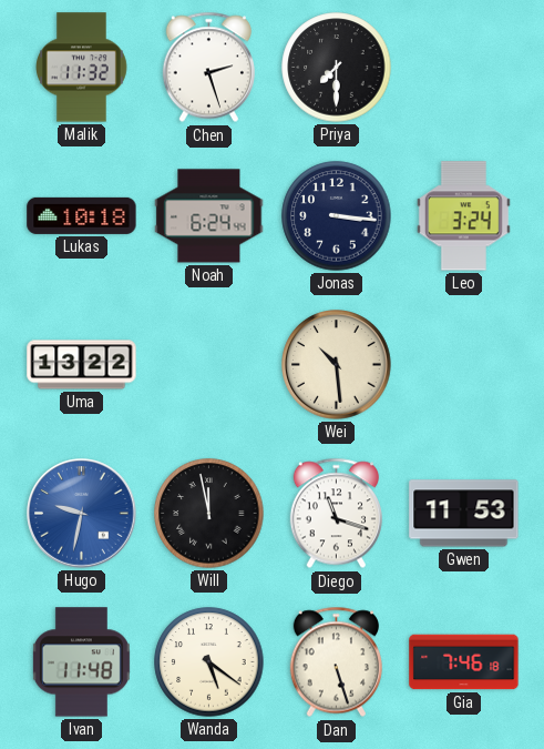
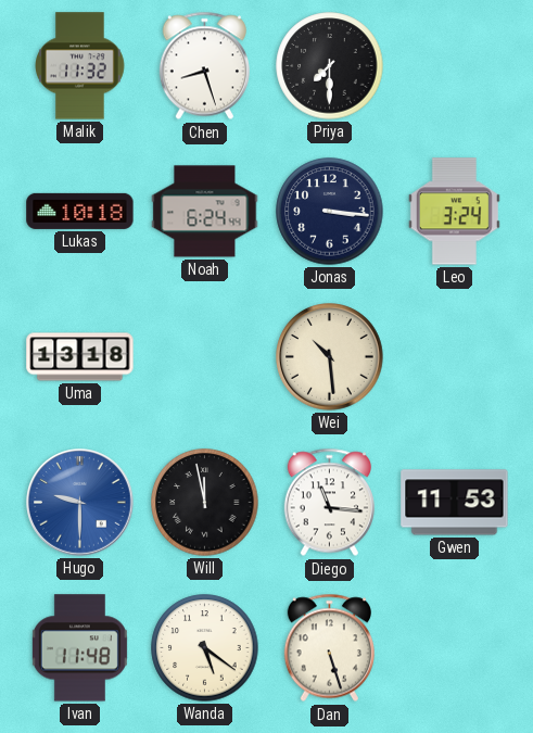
Chen: 2:27 -> 8:27 (204, 66)
Uma: 13:22 -> 13:18 (80, 357)
Hugo: 9:32 -> 9:30 (80, 503)
Diego: 11:18 -> 11:16 (329, 503)
Gia: 7:46 -> none (464, 662)
